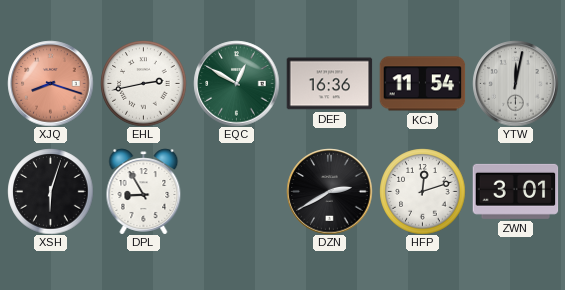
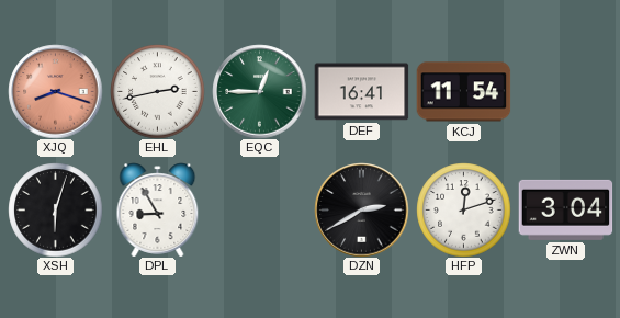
EQC: 12:50 -> 12:45 (259, 91)
DEF: 16:36 -> 16:41 (361, 92)
YTW: 12:02 -> none (515, 83)
ZWN: 3:01 -> 3:04 (565, 209)
